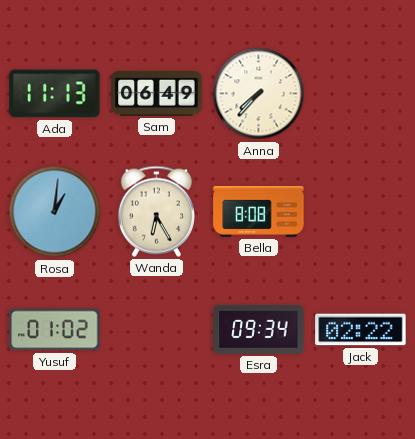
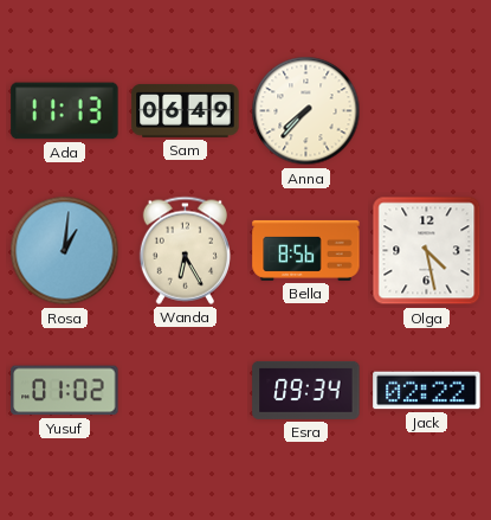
Bella: 8:08 -> 8:56 (306, 250)
Olga: none -> 4:28 (427, 251)
